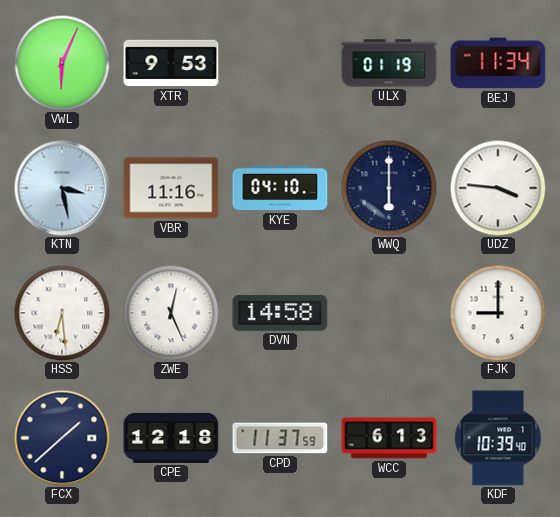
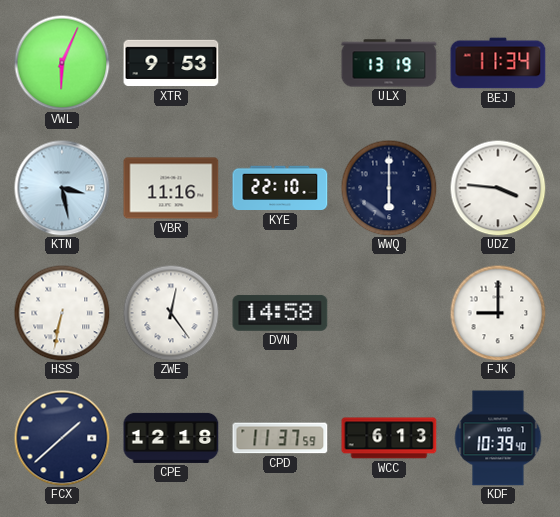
ULX: 01:19 -> 13:19 (389, 63)
KYE: 04:10 -> 22:10 (280, 188)
HSS: 6:29 -> 6:32 (62, 313)
ZWE: 12:26 -> 12:24 (171, 313)
